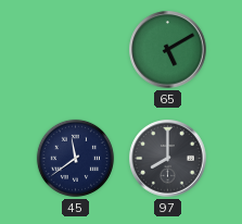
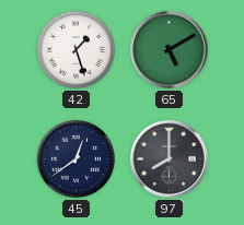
42: none -> 1:27 (75, 49)
45: 11:39 -> 12:39 (75, 158)
